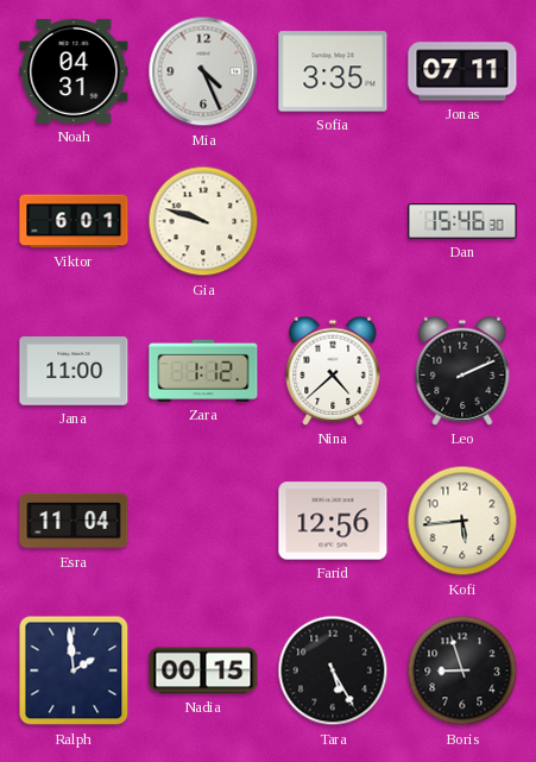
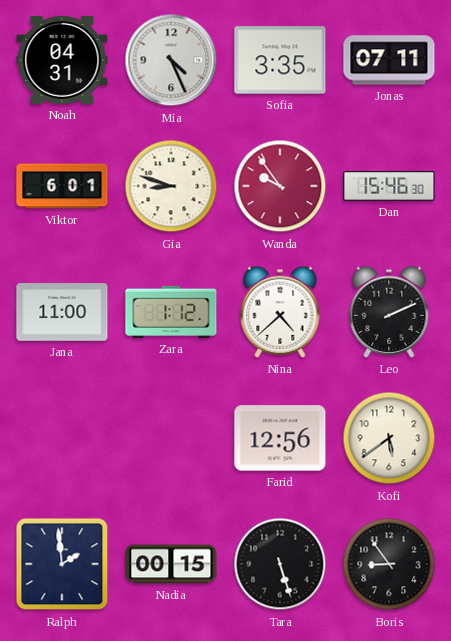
Gia: 9:48 -> 8:48 (171, 186)
Wanda: none -> 9:54 (280, 186)
Esra: 11:04 -> none (74, 521)
Kofi: 5:44 -> 5:39 (389, 438)
Tara: 5:25 -> 5:27 (280, 564)
Boris: 8:57 -> 8:54 (389, 564)
